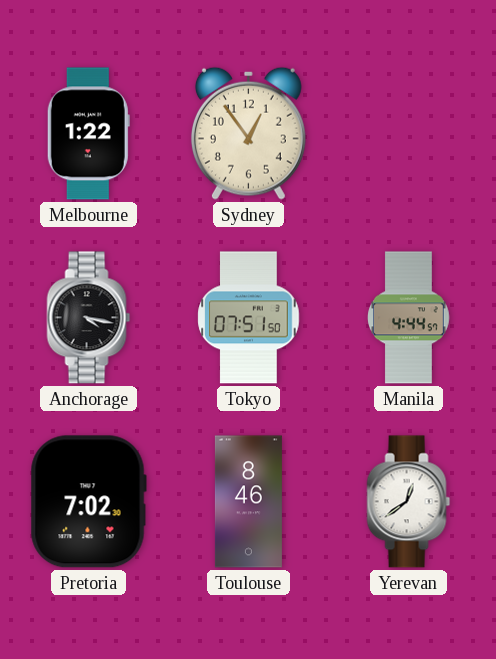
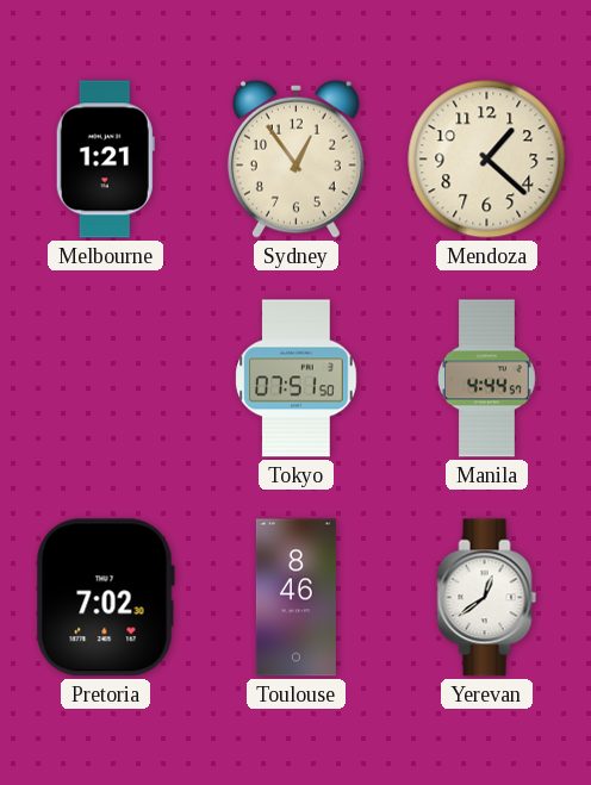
Melbourne: 1:22 -> 1:21 (105, 160)
Mendoza: none -> 1:22 (487, 160)
Anchorage: 4:17 -> none (89, 318)
